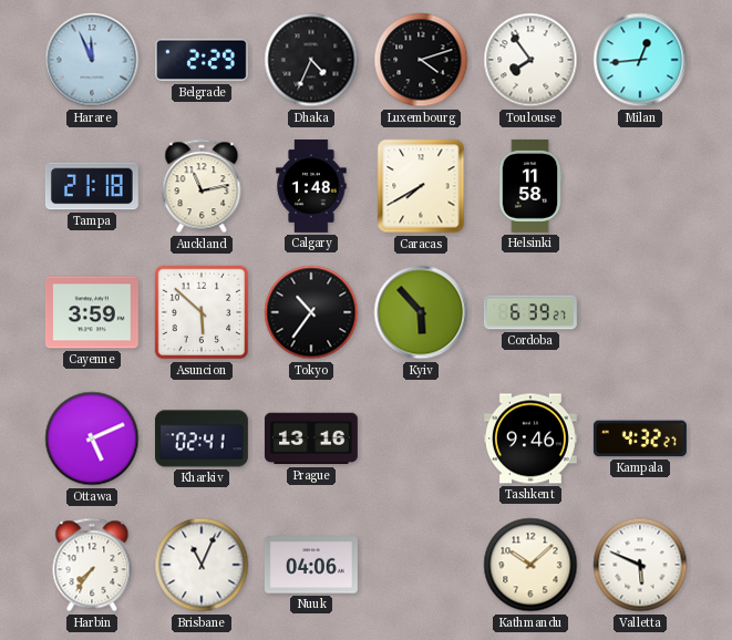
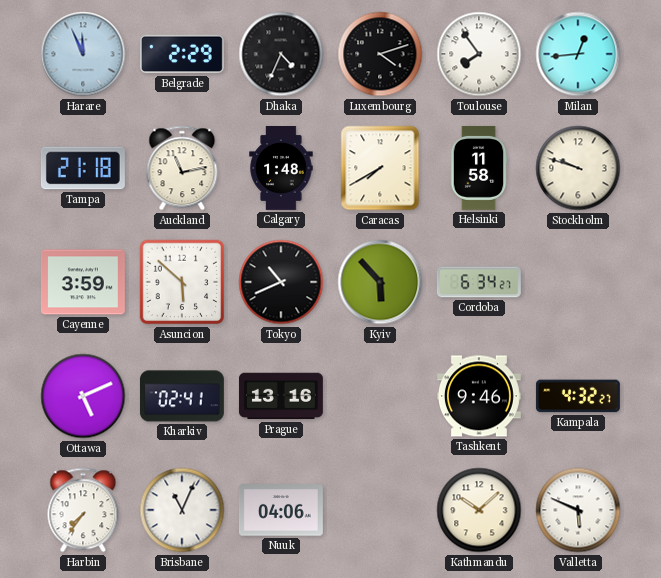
Stockholm: none -> 9:48 (578, 168)
Tokyo: 10:36 -> 10:41 (281, 282)
Cordoba: 6:39 -> 6:34 (479, 282)
